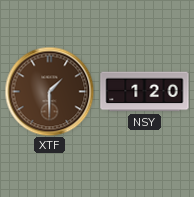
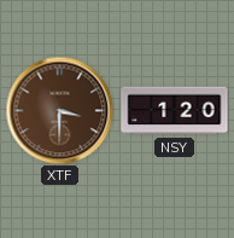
XTF: 1:30 -> 3:30 (59, 110)
